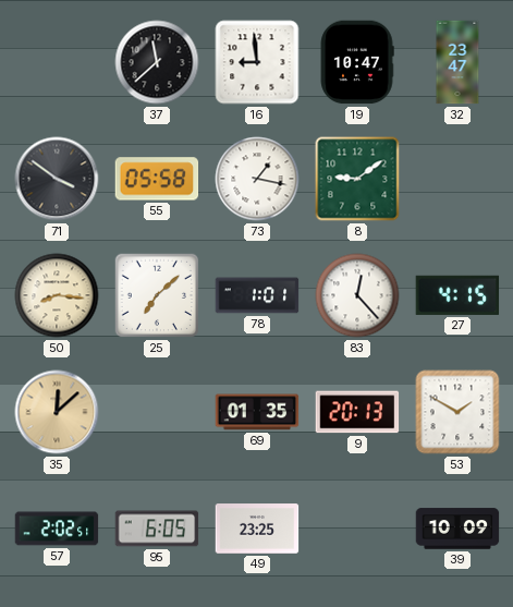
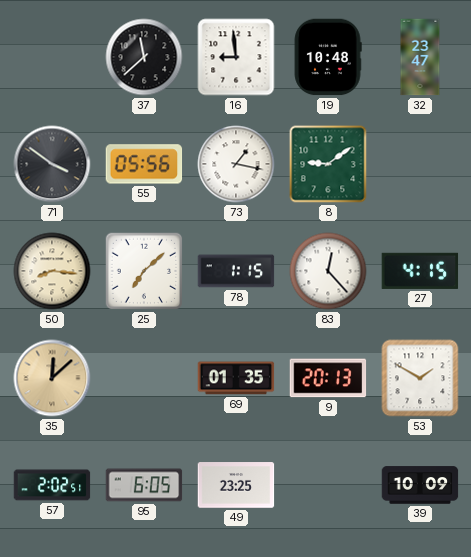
19: 10:47 -> 10:48 (328, 57)
55: 05:58 -> 05:56 (144, 164)
78: 1:01 -> 1:15 (236, 271)
